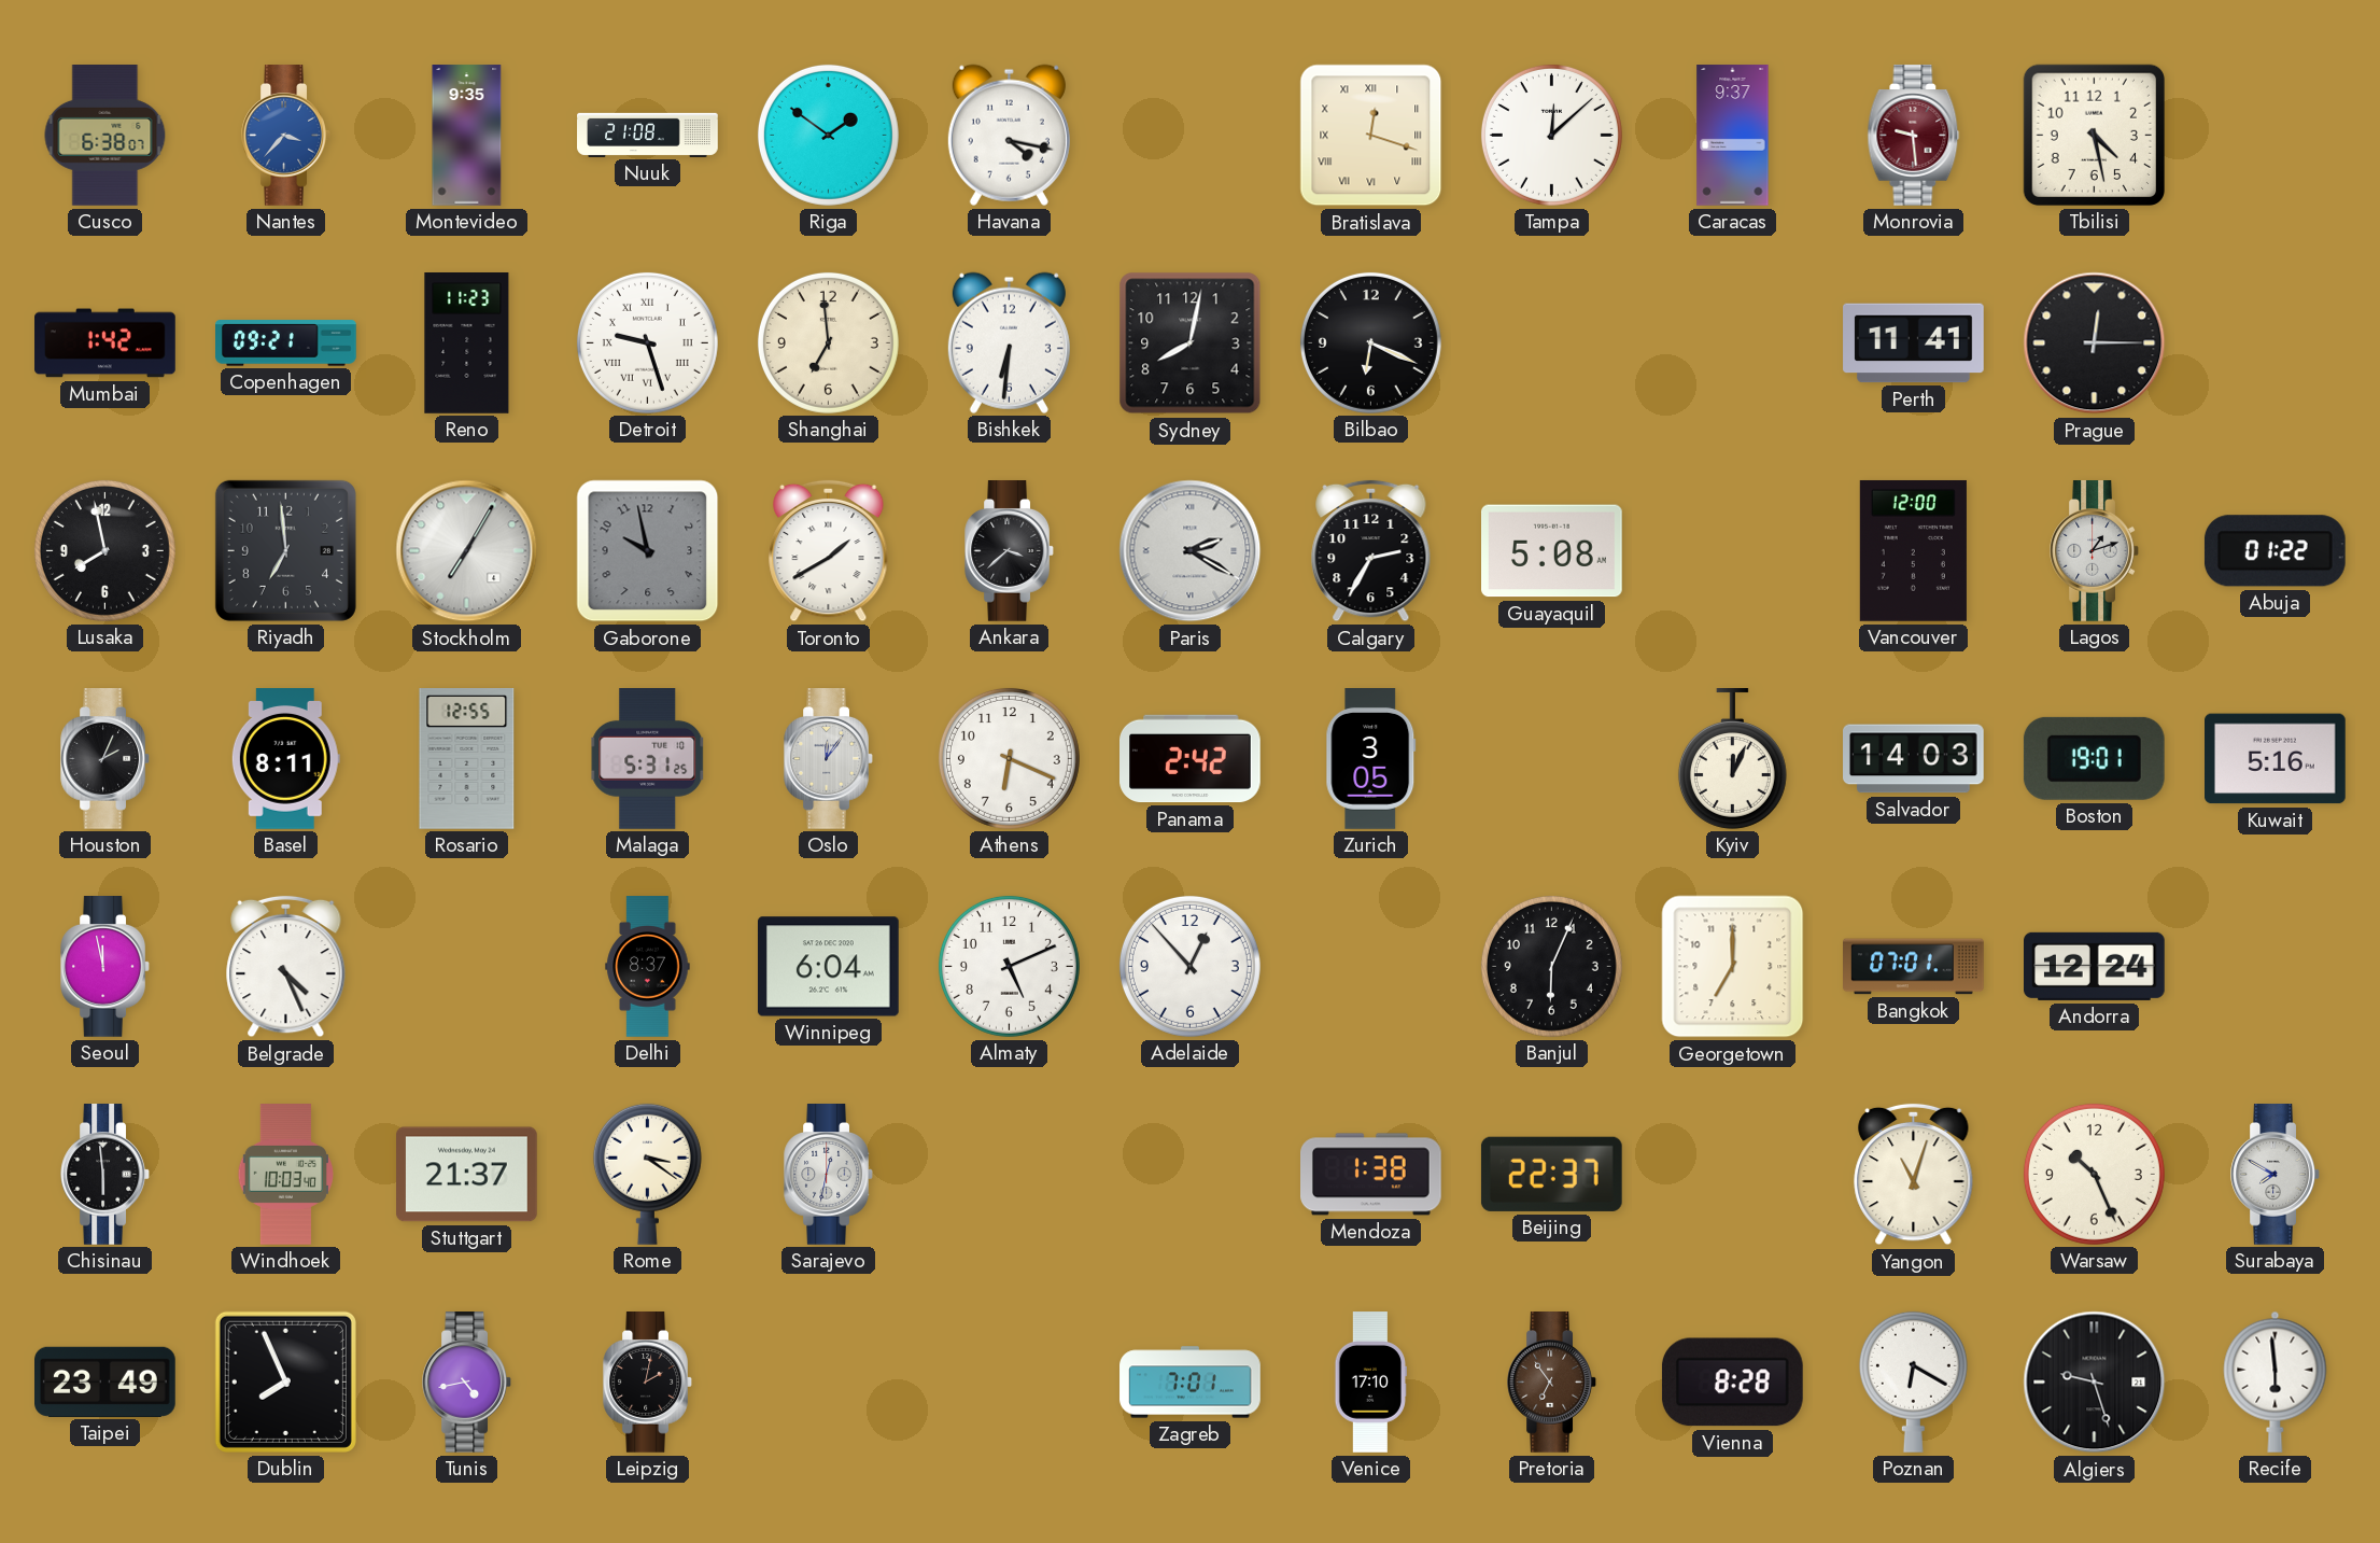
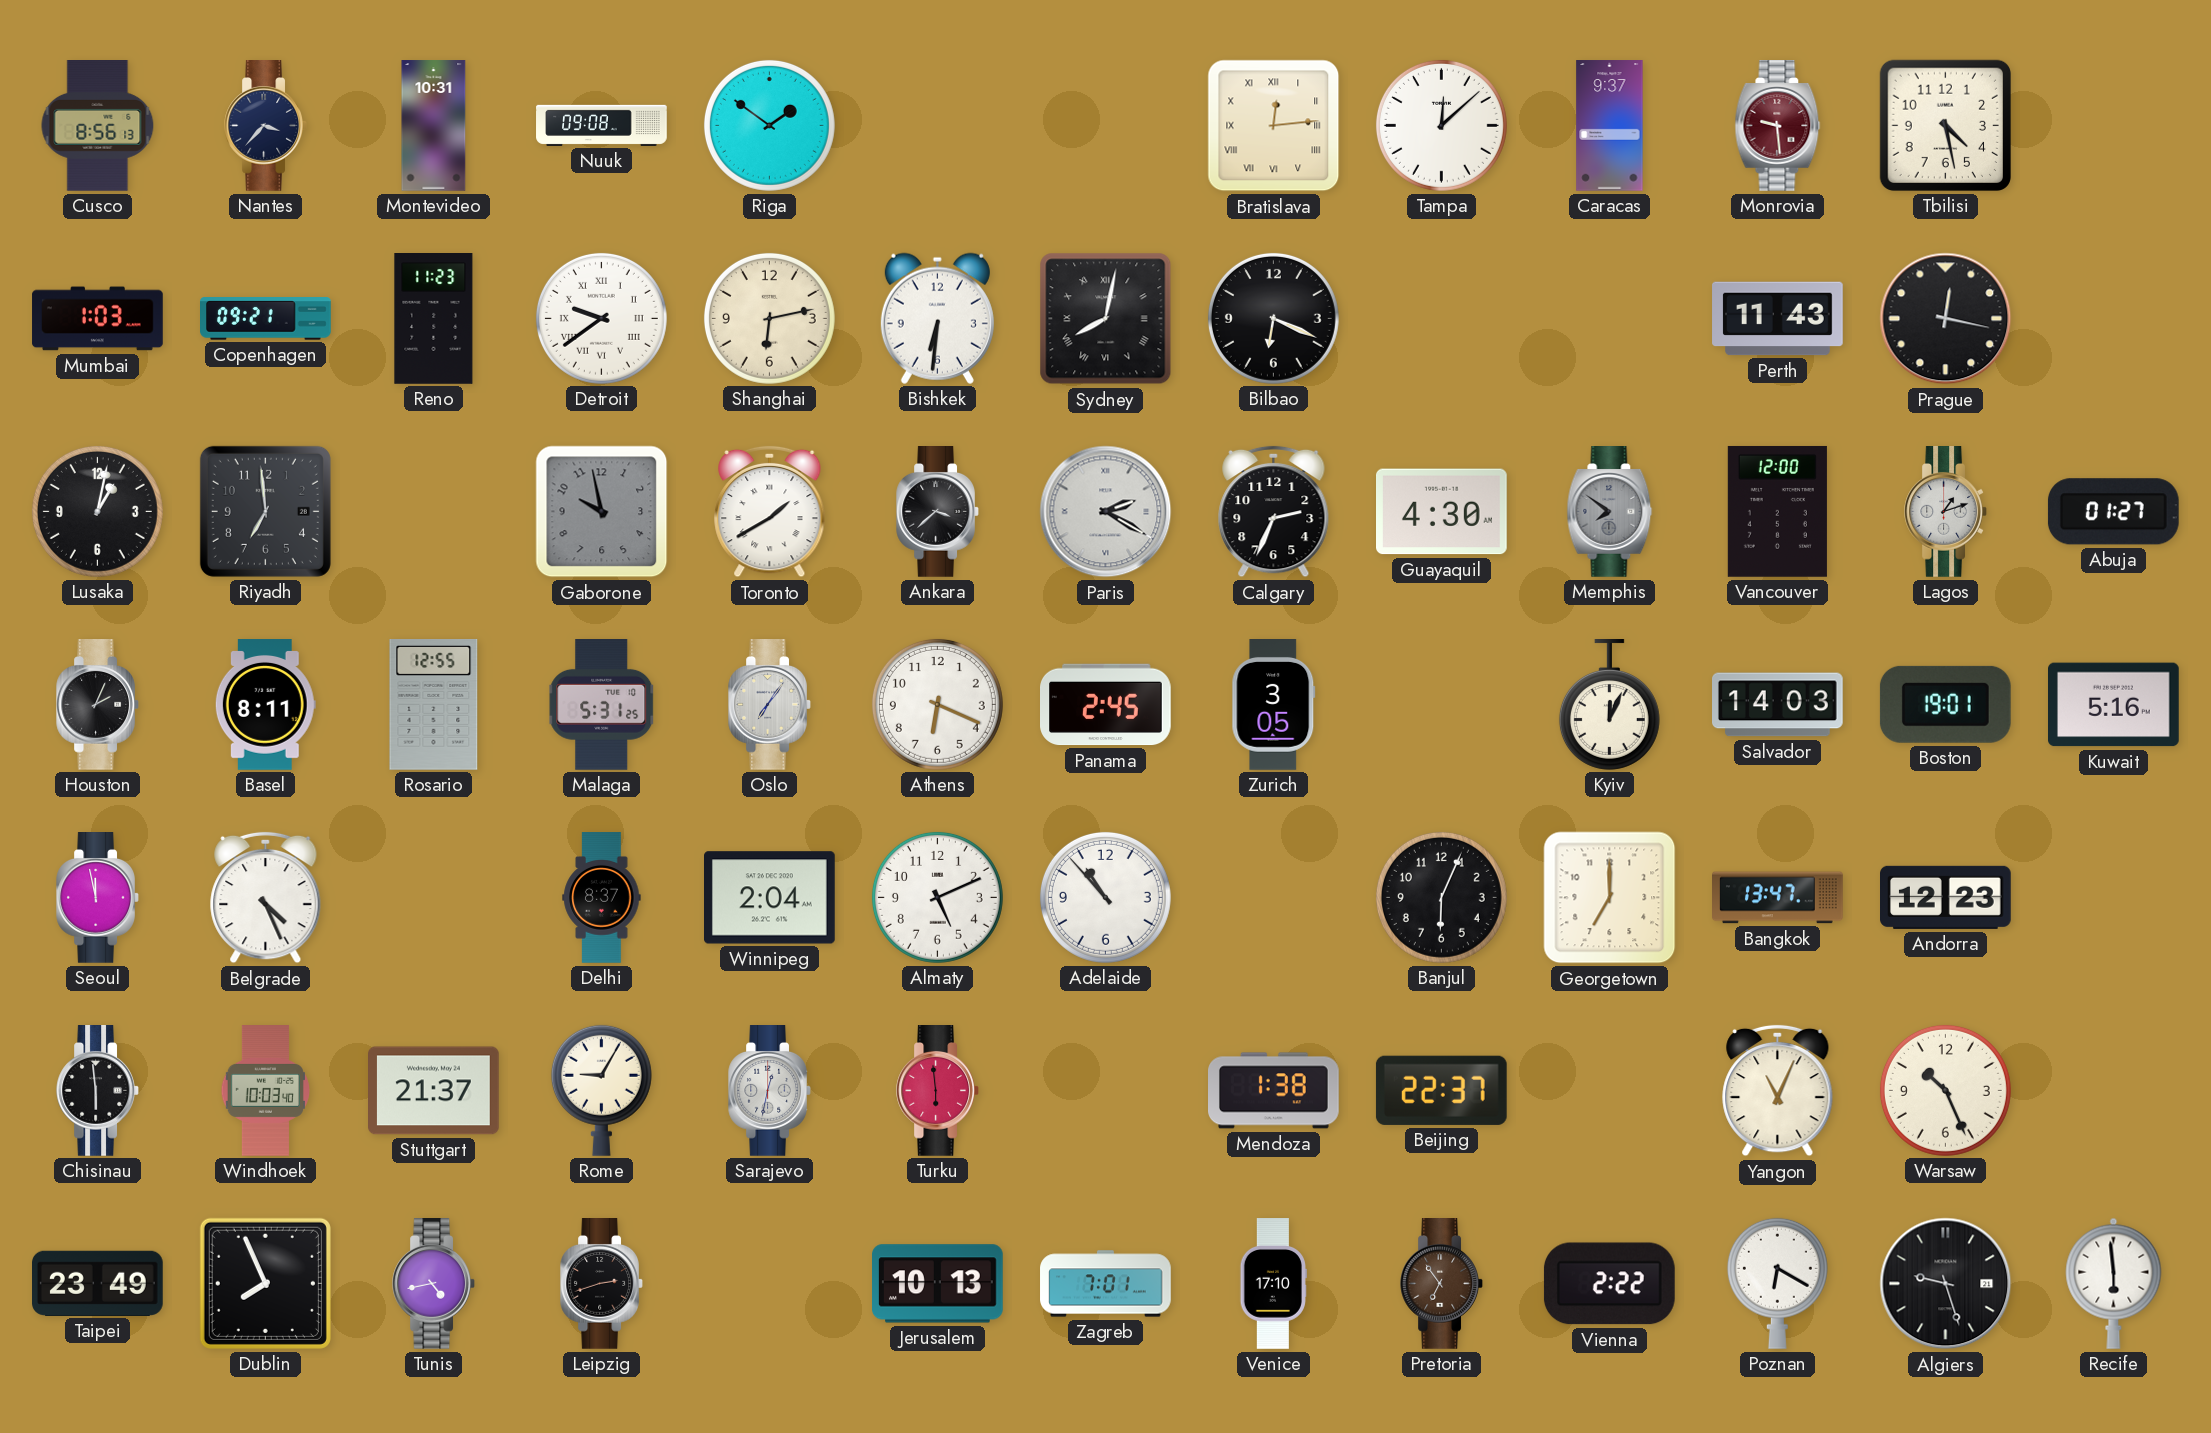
Cusco: 6:38 -> 8:56 (98, 126)
Nantes dial: blue -> navy (265, 126)
Montevideo: 9:35 -> 10:31 (434, 126)
Nuuk: 21:08 -> 09:08 (602, 125)
Havana: 4:17 -> none (1009, 135)
Bratislava: 12:18 -> 12:14 (1274, 126)
Mumbai: 1:42 -> 1:03 (98, 319)
Detroit: 9:27 -> 9:39 (601, 318)
Shanghai: 6:59 -> 6:13 (769, 318)
Sydney numerals: Arabic -> Roman (1106, 319)
Perth: 11:41 -> 11:43 (1778, 319)
Prague: 12:15 -> 12:17 (1946, 319)
Lusaka: 7:58 -> 1:02 (97, 511)
Stockholm: 7:05 -> none (467, 551)
Calgary: 2:35 -> 2:34 (1274, 512)
Guayaquil: 5:08 -> 4:30 (1442, 512)
Memphis: none -> 7:51 (1610, 512)
Abuja: 01:22 -> 01:27 (2113, 512)
Oslo: 12:06 -> 7:06 (769, 705)
Panama: 2:42 -> 2:45 (1106, 705)
Winnipeg: 6:04 -> 2:04 (770, 898)
Adelaide: 12:53 -> 10:53 (1105, 897)
Bangkok: 07:01 -> 13:47 (1778, 898)
Andorra: 12:24 -> 12:23 (1946, 897)
Rome: 3:21 -> 9:05 (601, 1090)
Turku: none -> 5:59 (937, 1091)
Yangon: 11:03 -> 11:04 (1778, 1091)
Surabaya: 7:50 -> none (2275, 1175)
Leipzig: 2:02 -> 2:42 (601, 1284)
Jerusalem: none -> 10:13 (938, 1284)
Vienna: 8:28 -> 2:22 (1609, 1284)
